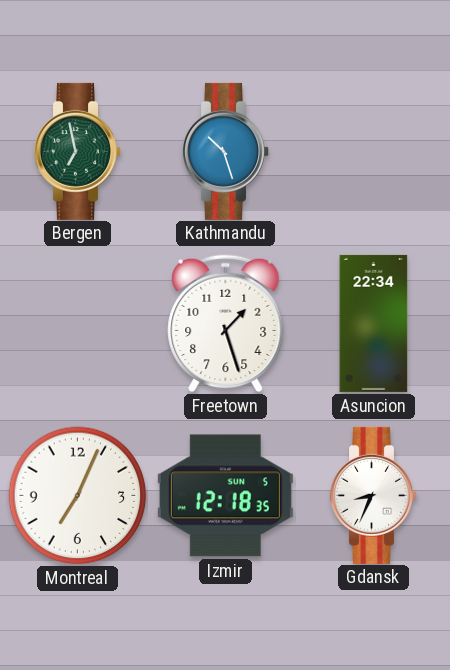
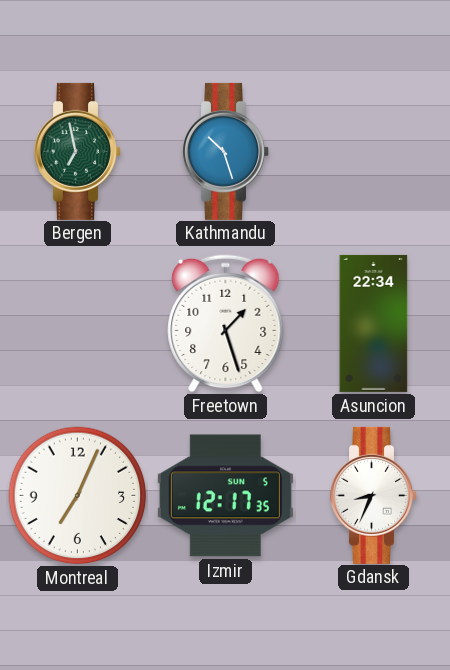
Izmir: 12:18 -> 12:17 (225, 496)
